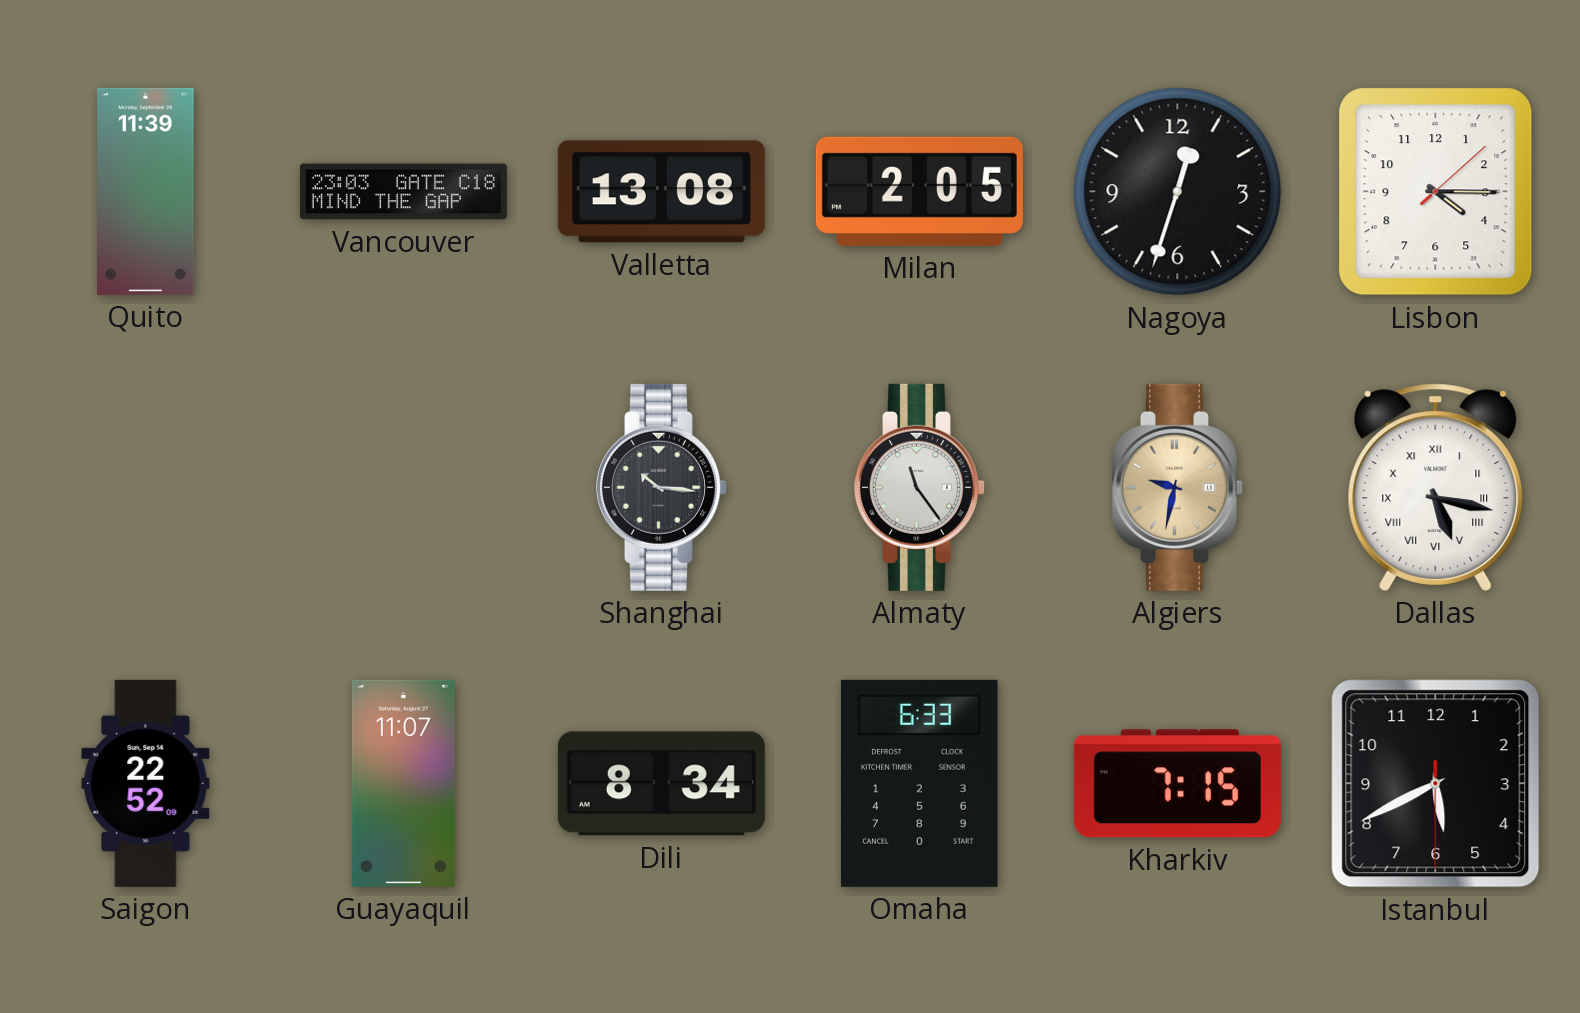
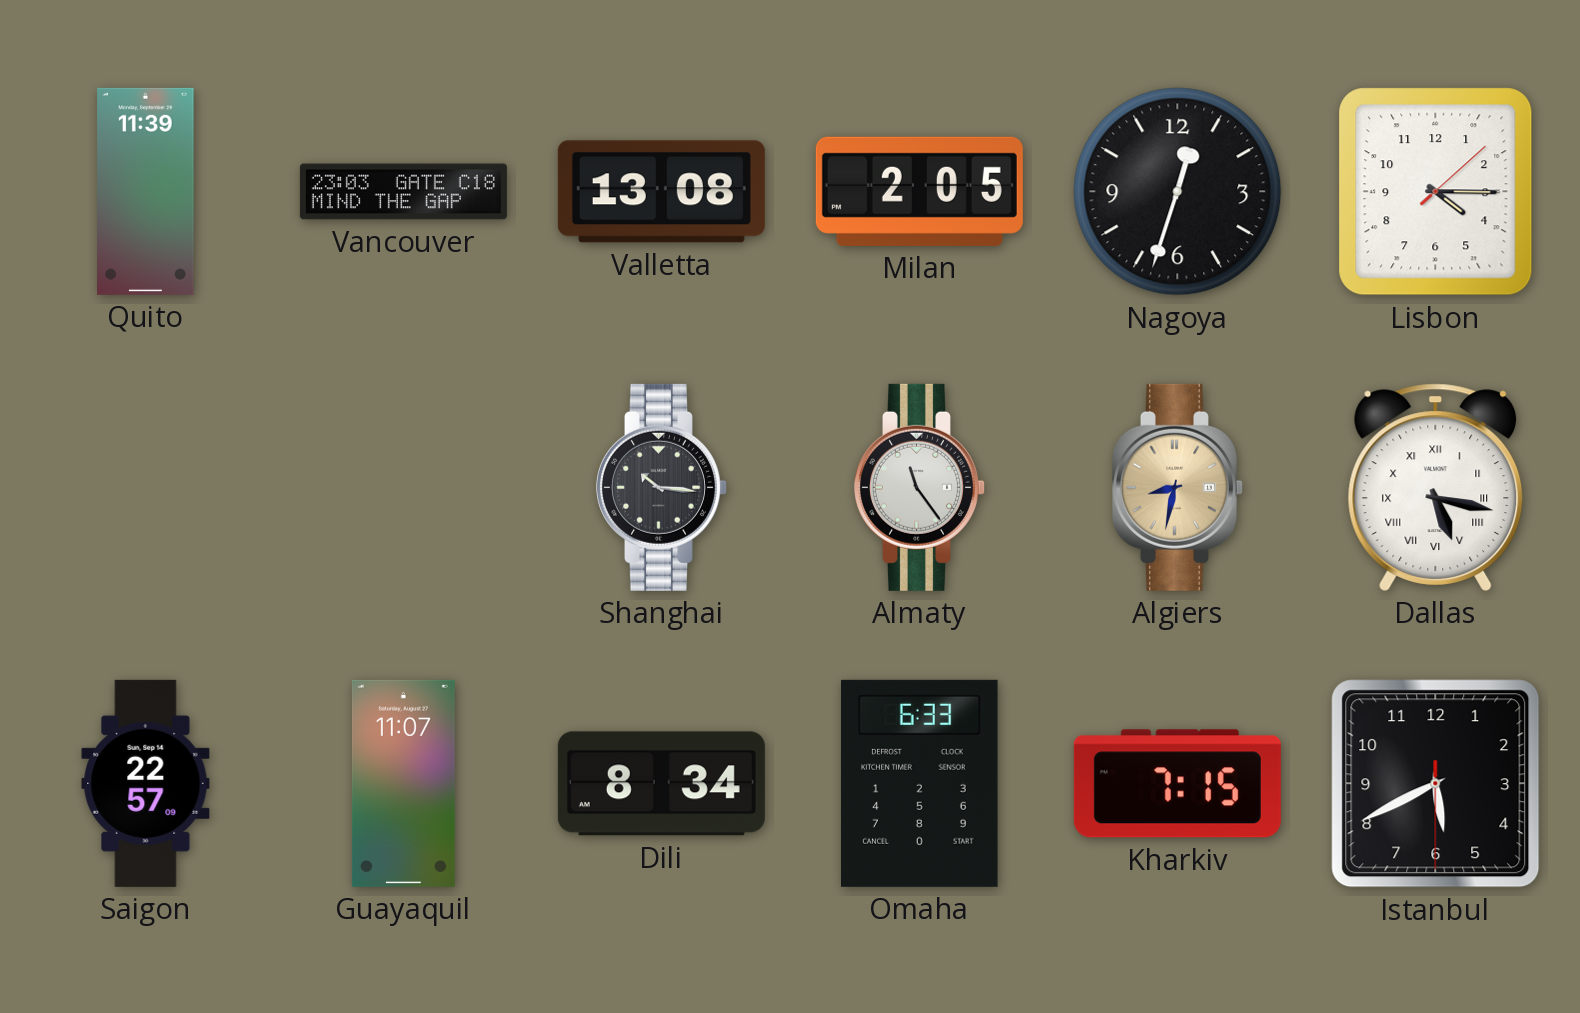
Algiers: 9:32 -> 8:32 (1177, 487)
Saigon: 22:52 -> 22:57 (146, 783)
